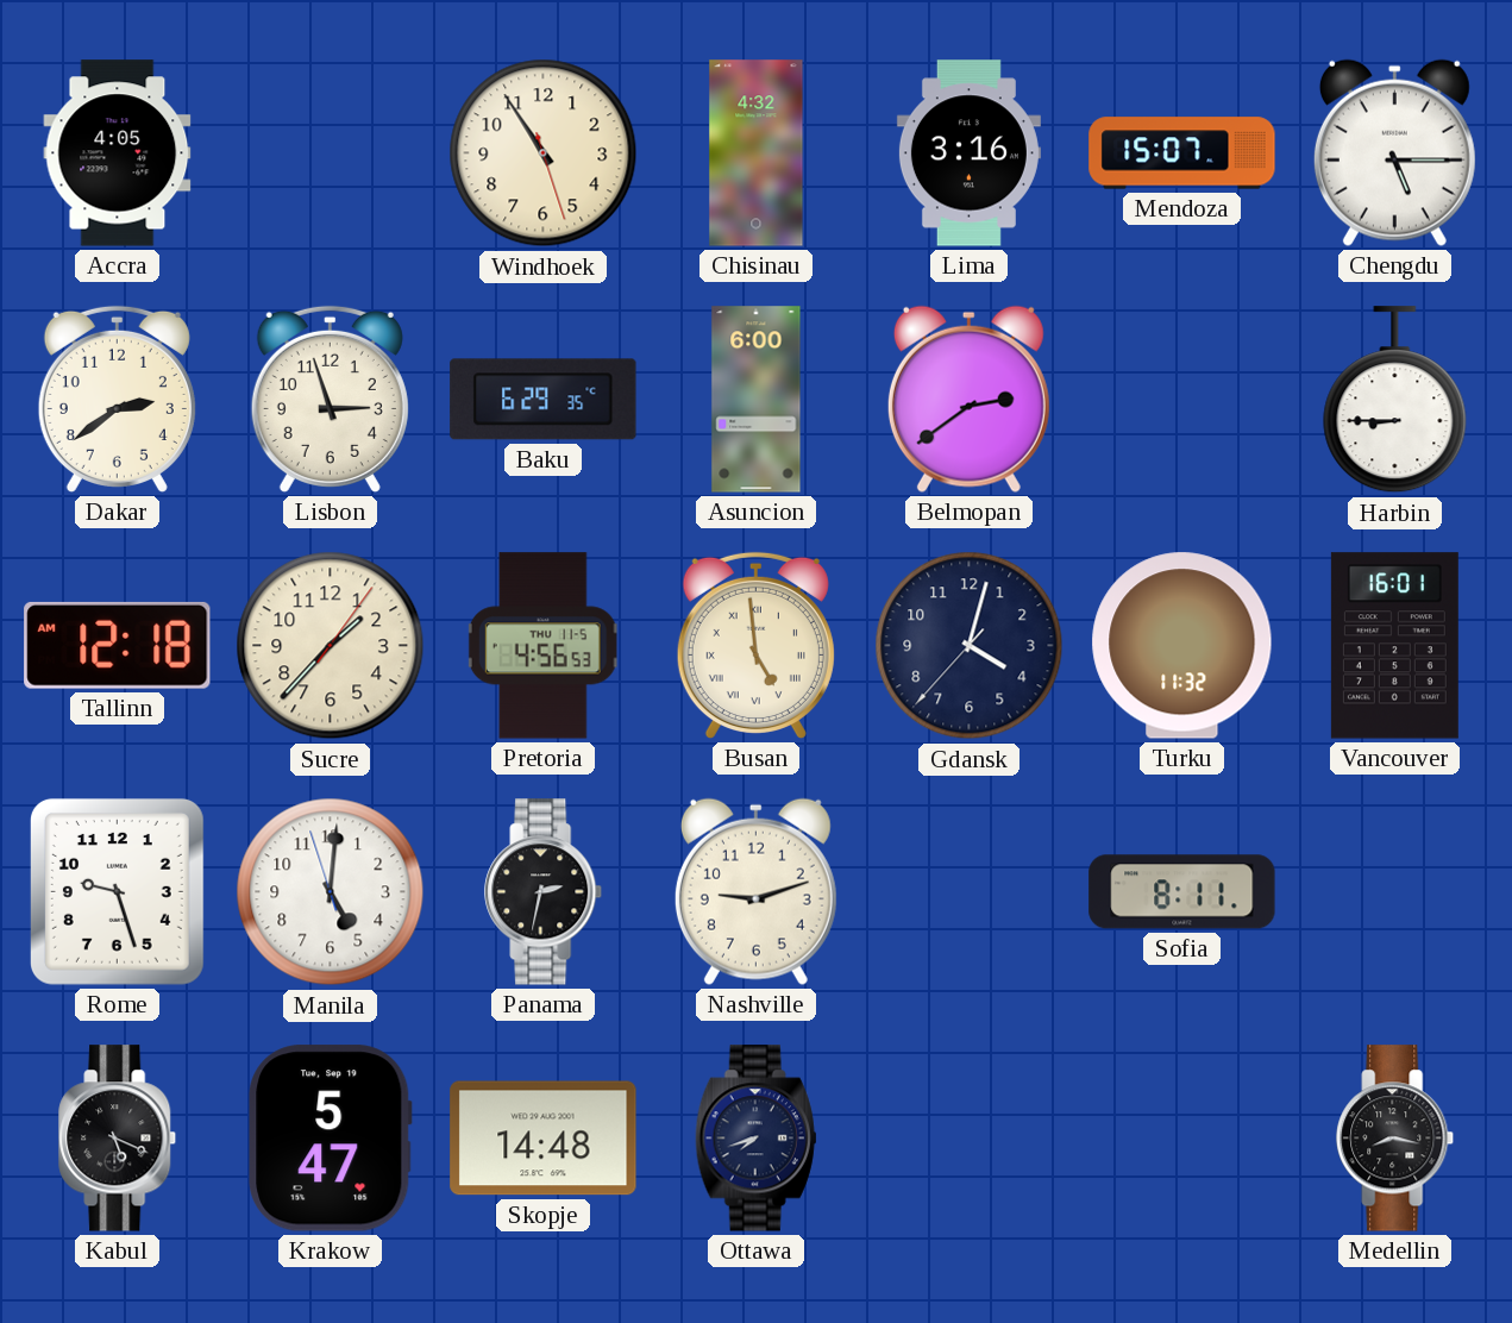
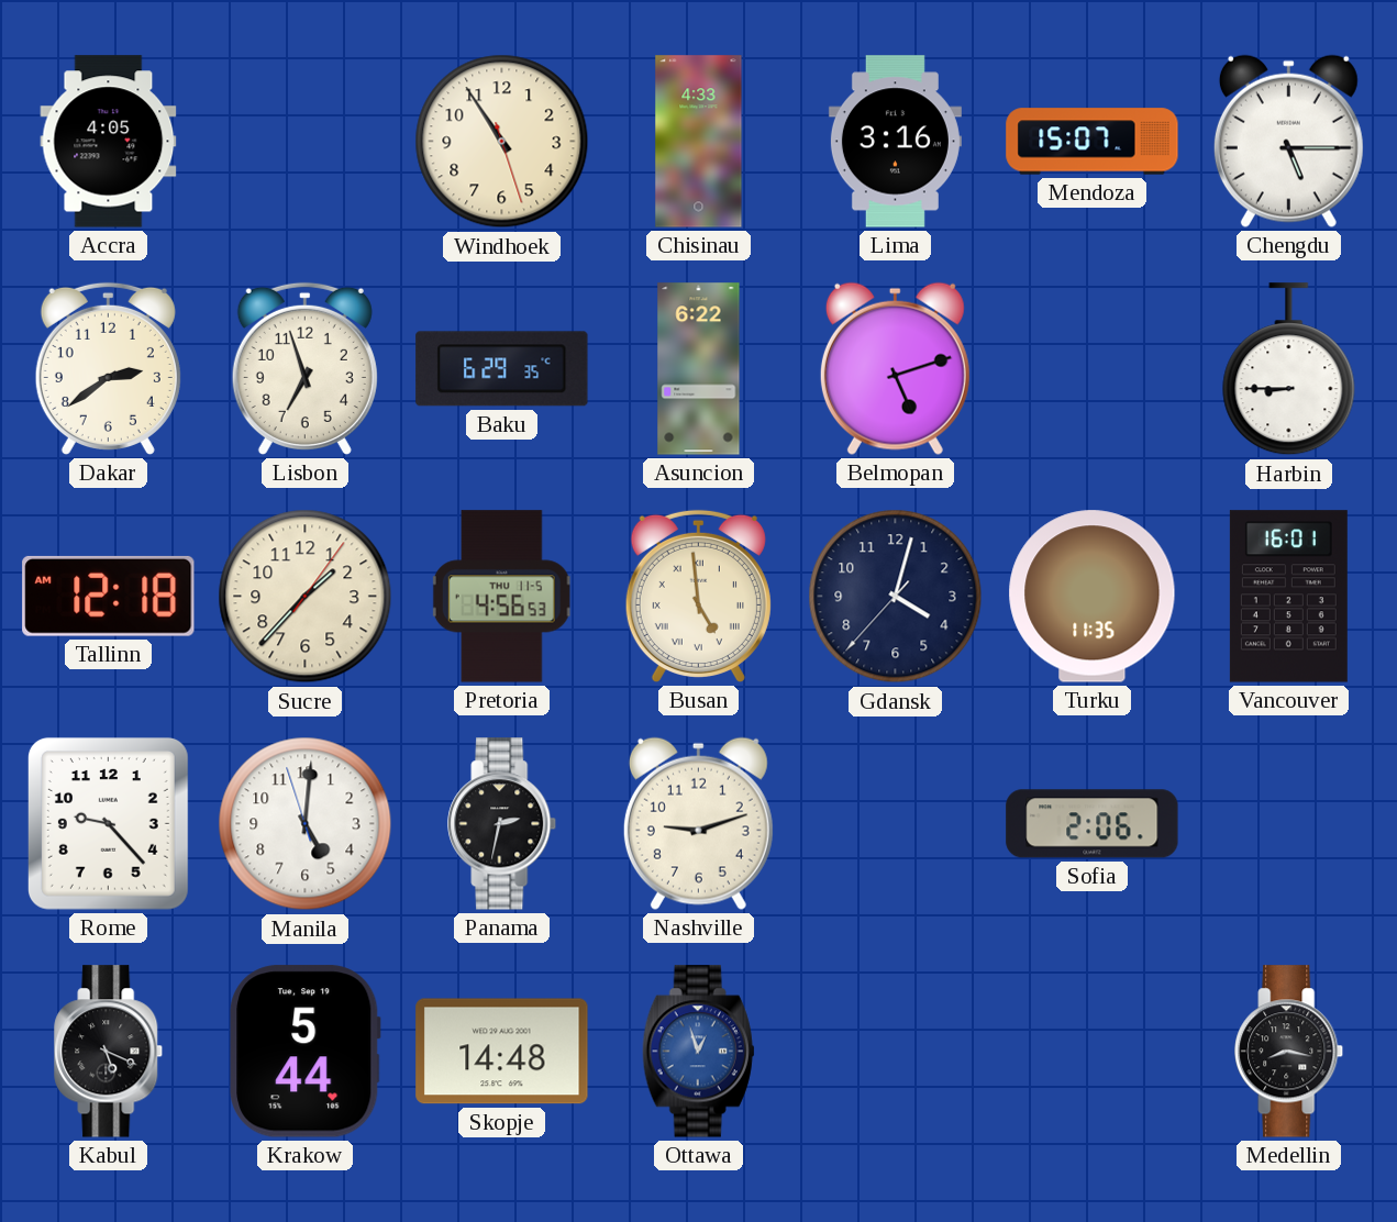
Chisinau: 4:32 -> 4:33 (699, 142)
Lisbon: 2:57 -> 6:57 (304, 368)
Asuncion: 6:00 -> 6:22 (699, 369)
Belmopan: 2:39 -> 5:12 (895, 368)
Turku: 11:32 -> 11:35 (1093, 597)
Rome: 9:27 -> 9:23 (108, 823)
Sofia: 8:11 -> 2:06 (1093, 824)
Krakow: 5:47 -> 5:44 (306, 1052)
Ottawa: 7:42 -> 12:57 (699, 1052)
Ottawa dial: navy -> blue (699, 1052)
